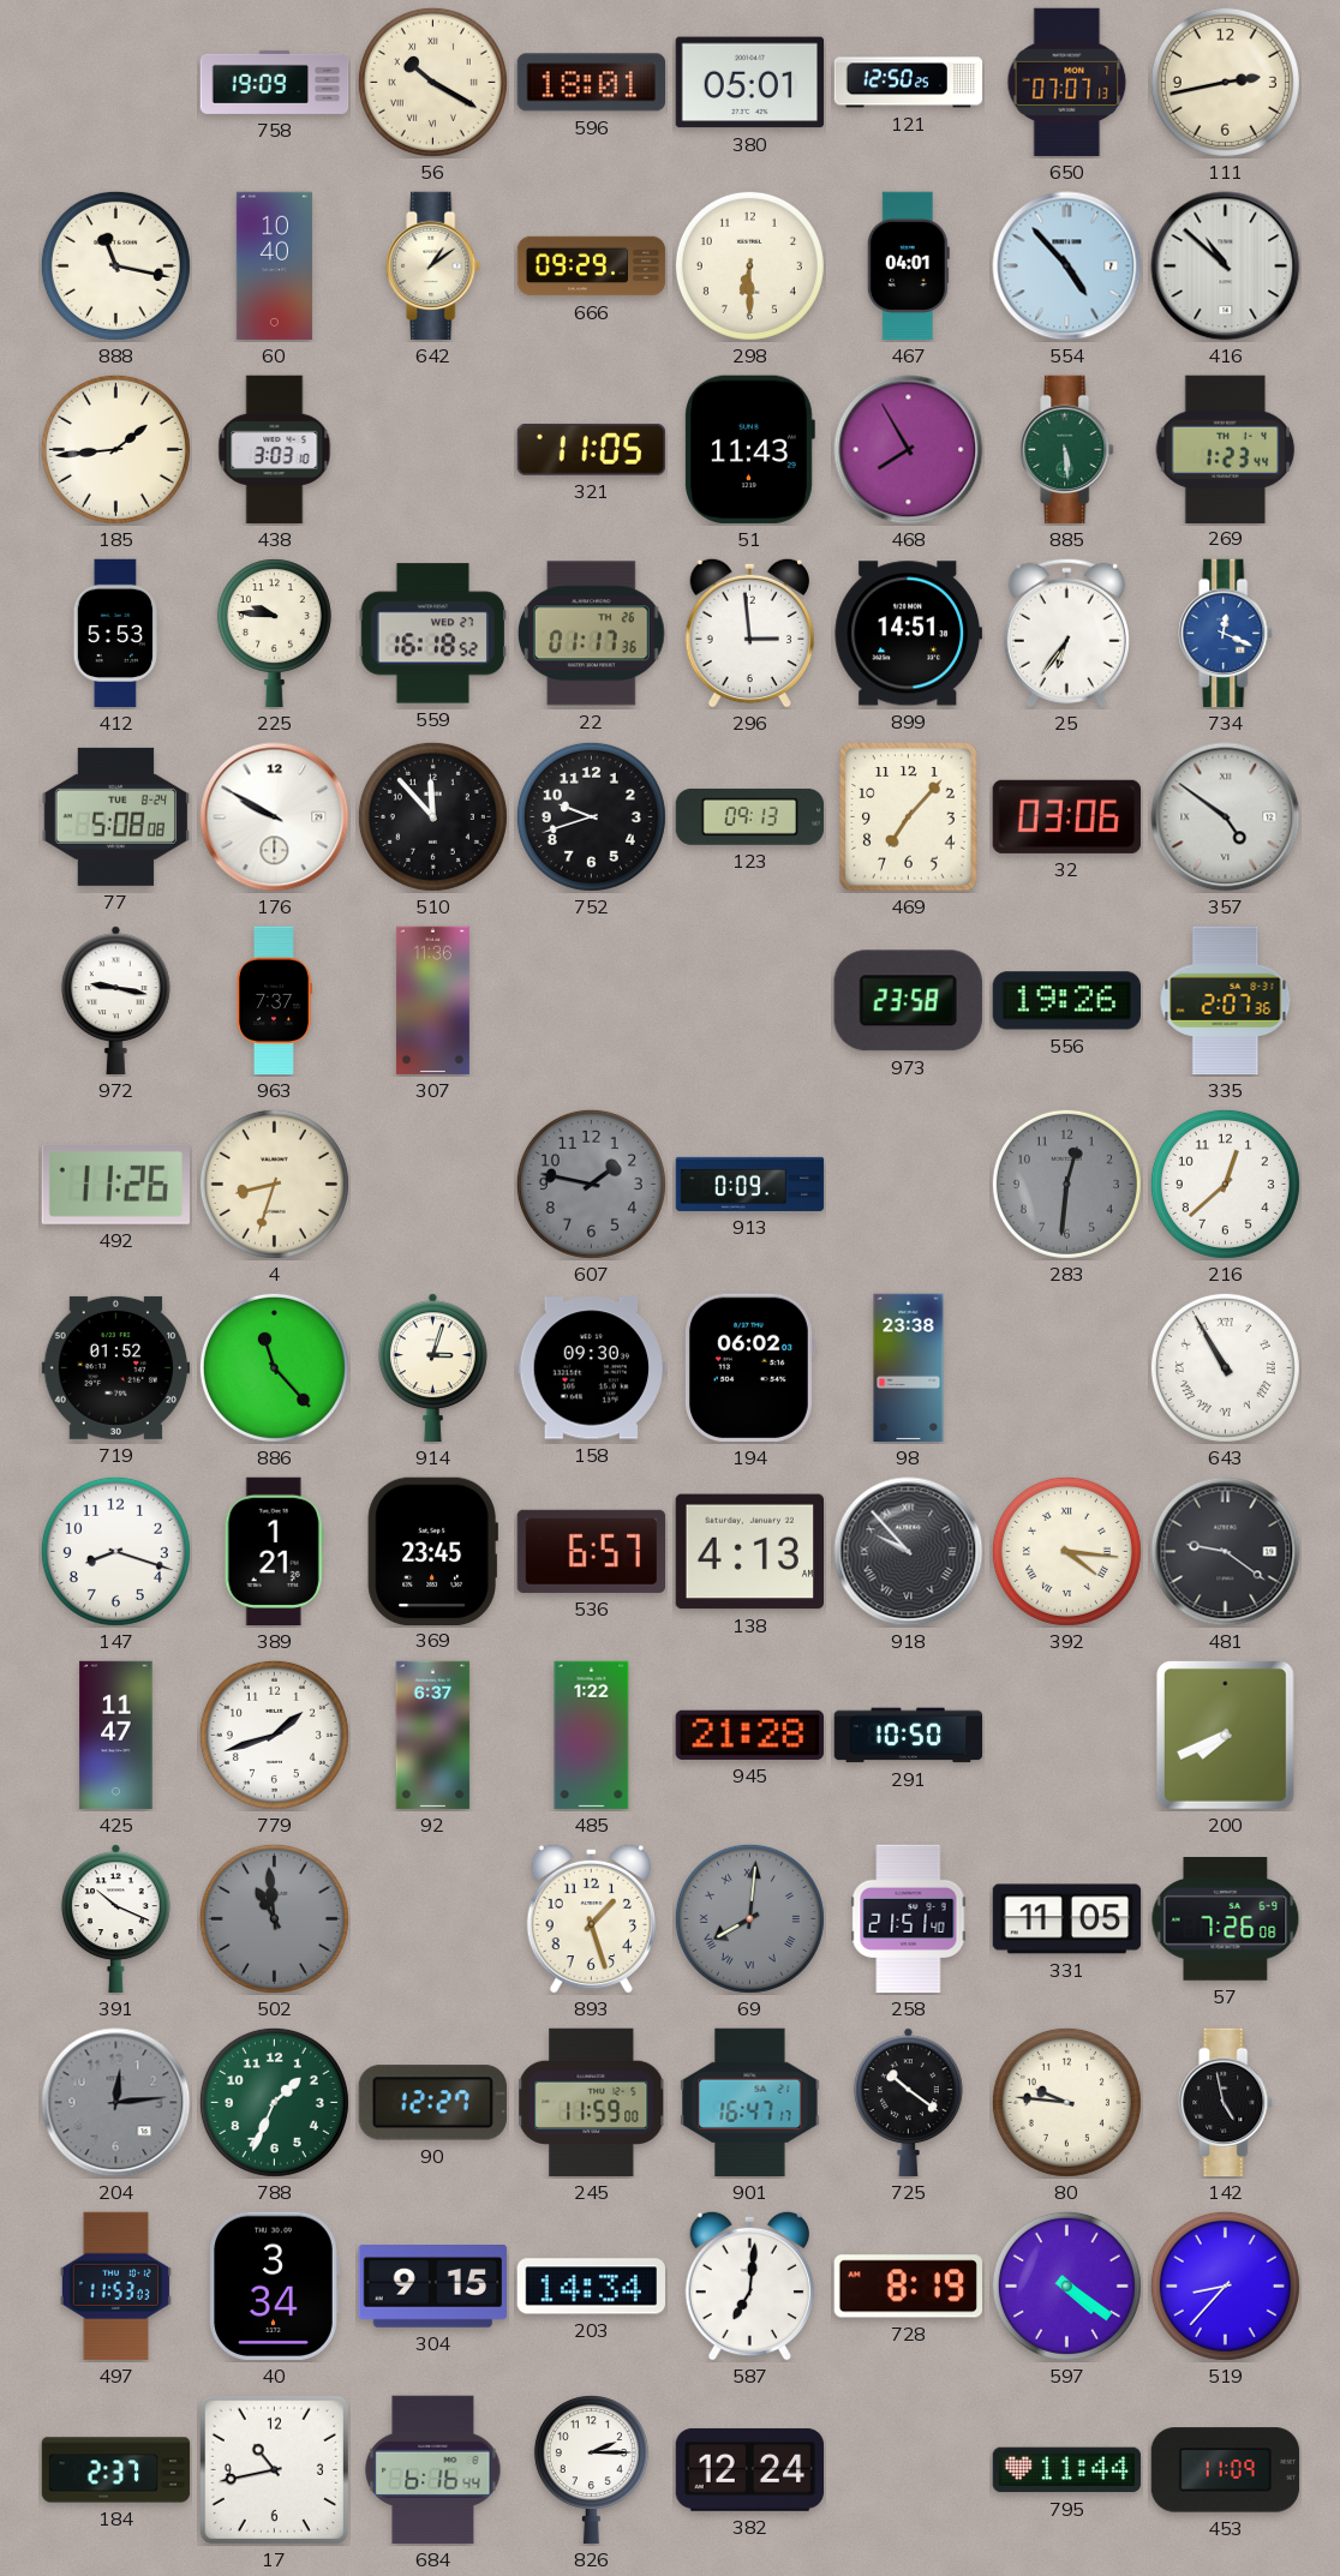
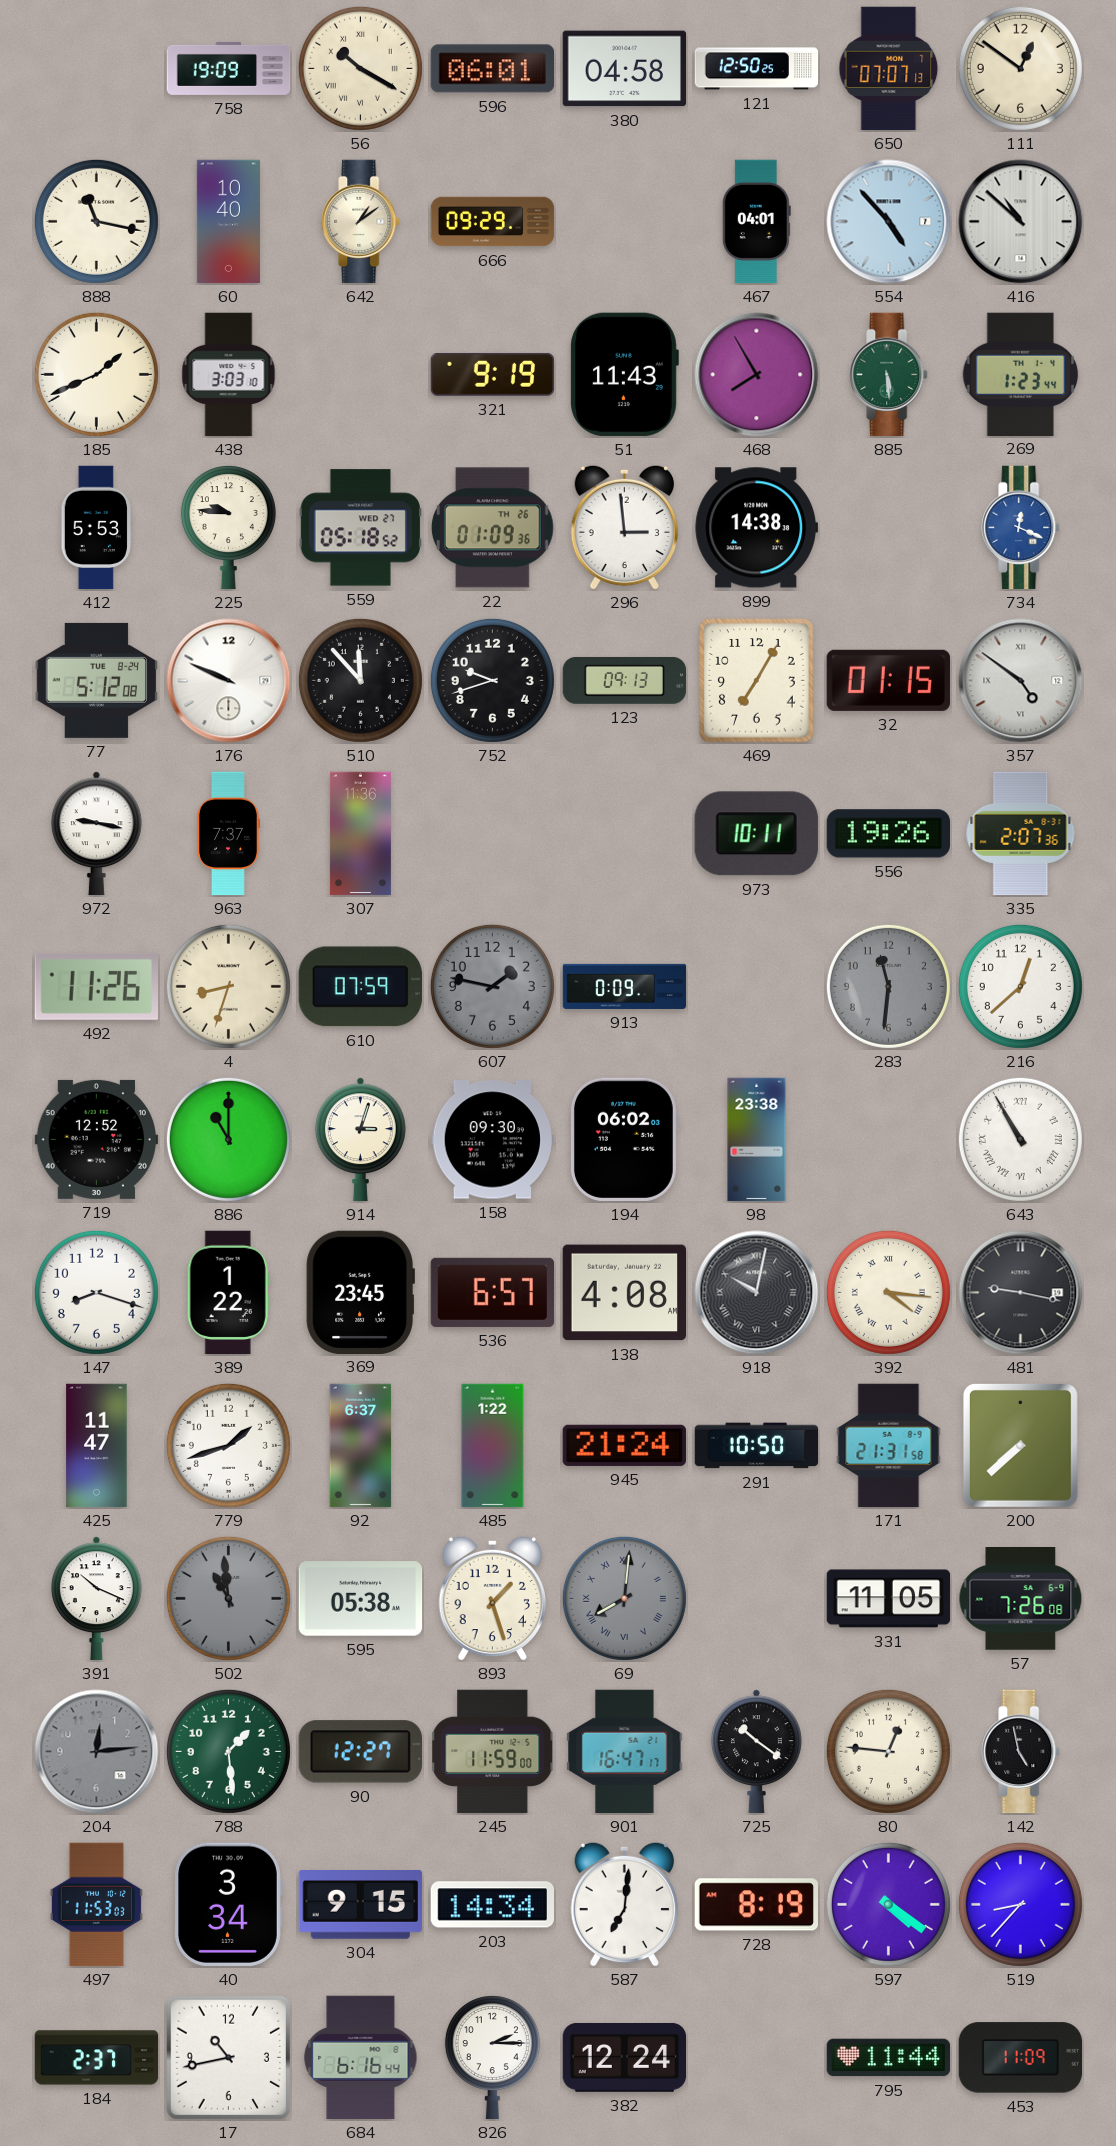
596: 18:01 -> 06:01 (492, 69)
380: 05:01 -> 04:58 (625, 69)
111: 2:43 -> 12:51 (1020, 68)
298: 6:30 -> none (749, 265)
185: 1:44 -> 1:41 (96, 374)
321: 11:05 -> 9:19 (493, 374)
559: 16:18 -> 05:18 (361, 528)
22: 01:17 -> 01:09 (493, 528)
899: 14:51 -> 14:38 (756, 528)
25: 6:36 -> none (1066, 633)
77: 5:08 -> 5:12 (97, 680)
176: 9:50 -> 9:49 (229, 681)
469: 7:07 -> 7:05 (757, 681)
32: 03:06 -> 01:15 (888, 680)
973: 23:58 -> 10:11 (756, 834)
610: none -> 07:59 (360, 987)
283: 12:31 -> 11:31 (888, 986)
719: 01:52 -> 12:52 (97, 1139)
886: 11:23 -> 11:00 (228, 1139)
389: 1:21 -> 1:22 (228, 1293)
138: 4:13 -> 4:08 (624, 1293)
918: 9:53 -> 10:02 (757, 1293)
481: 9:21 -> 9:17 (1021, 1293)
945: 21:28 -> 21:24 (624, 1445)
171: none -> 21:31 (889, 1446)
200: 7:41 -> 7:38 (1020, 1445)
595: none -> 05:38 (361, 1599)
258: 21:51 -> none (909, 1919)
788: 1:34 -> 1:29 (228, 1751)
80: 9:46 -> 12:46 (888, 1751)
